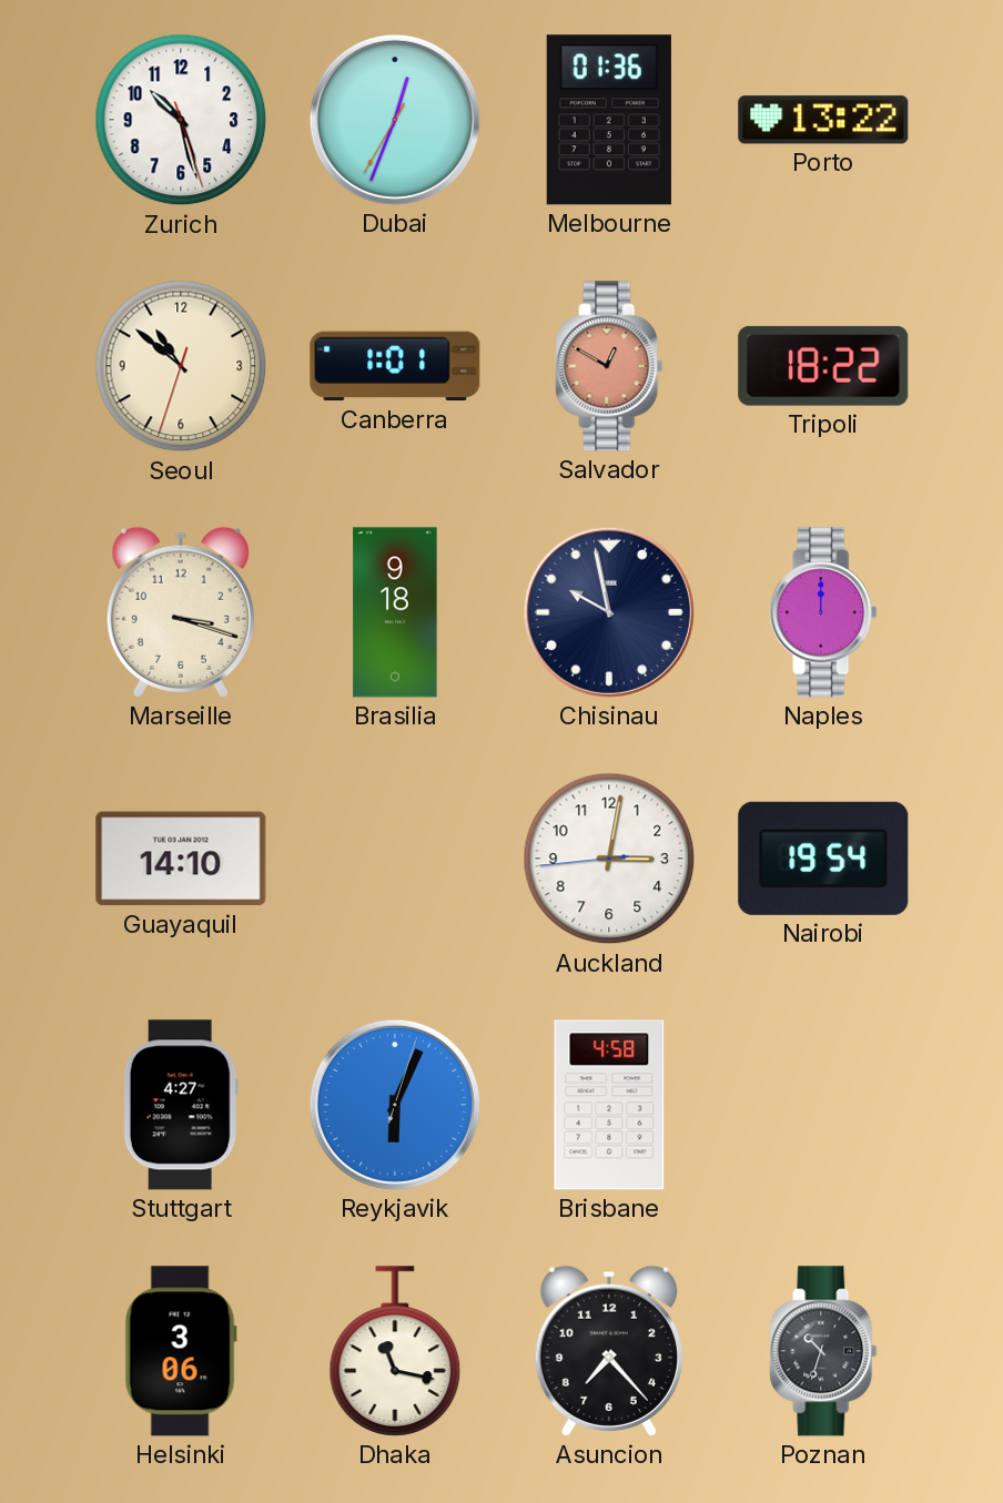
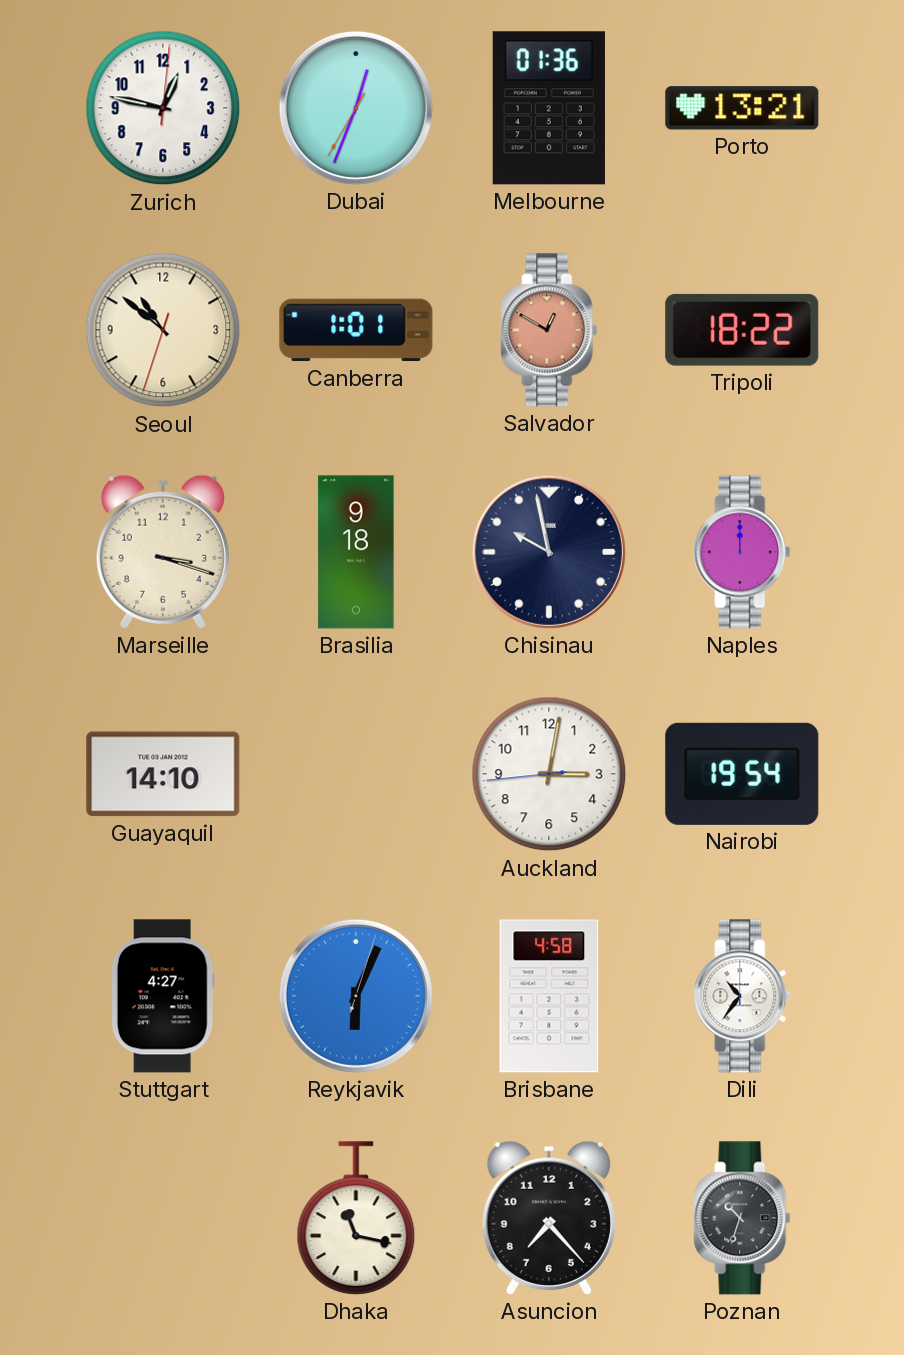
Zurich: 10:27 -> 12:47 (163, 108)
Porto: 13:22 -> 13:21 (742, 108)
Dili: none -> 10:36 (742, 996)
Helsinki: 3:06 -> none (181, 1351)
